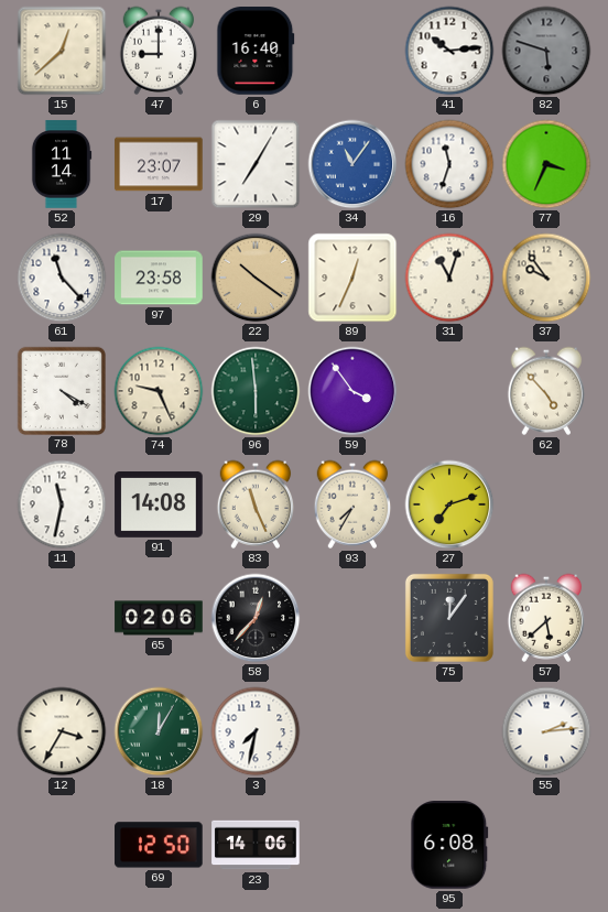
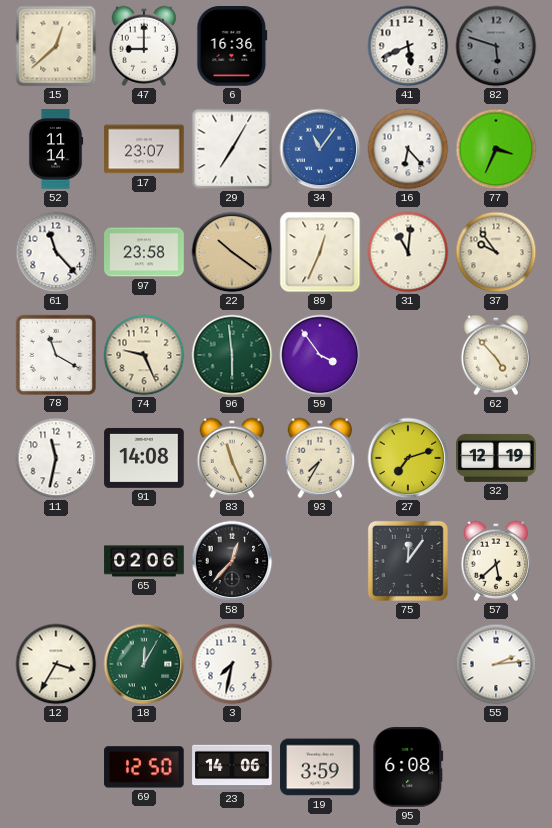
6: 16:40 -> 16:36 (232, 46)
41: 10:14 -> 5:41 (408, 46)
16: 11:33 -> 6:23 (408, 149)
31: 11:03 -> 11:01 (408, 252)
78: 4:20 -> 11:20 (55, 354)
32: none -> 12:19 (496, 458)
19: none -> 3:59 (320, 767)
